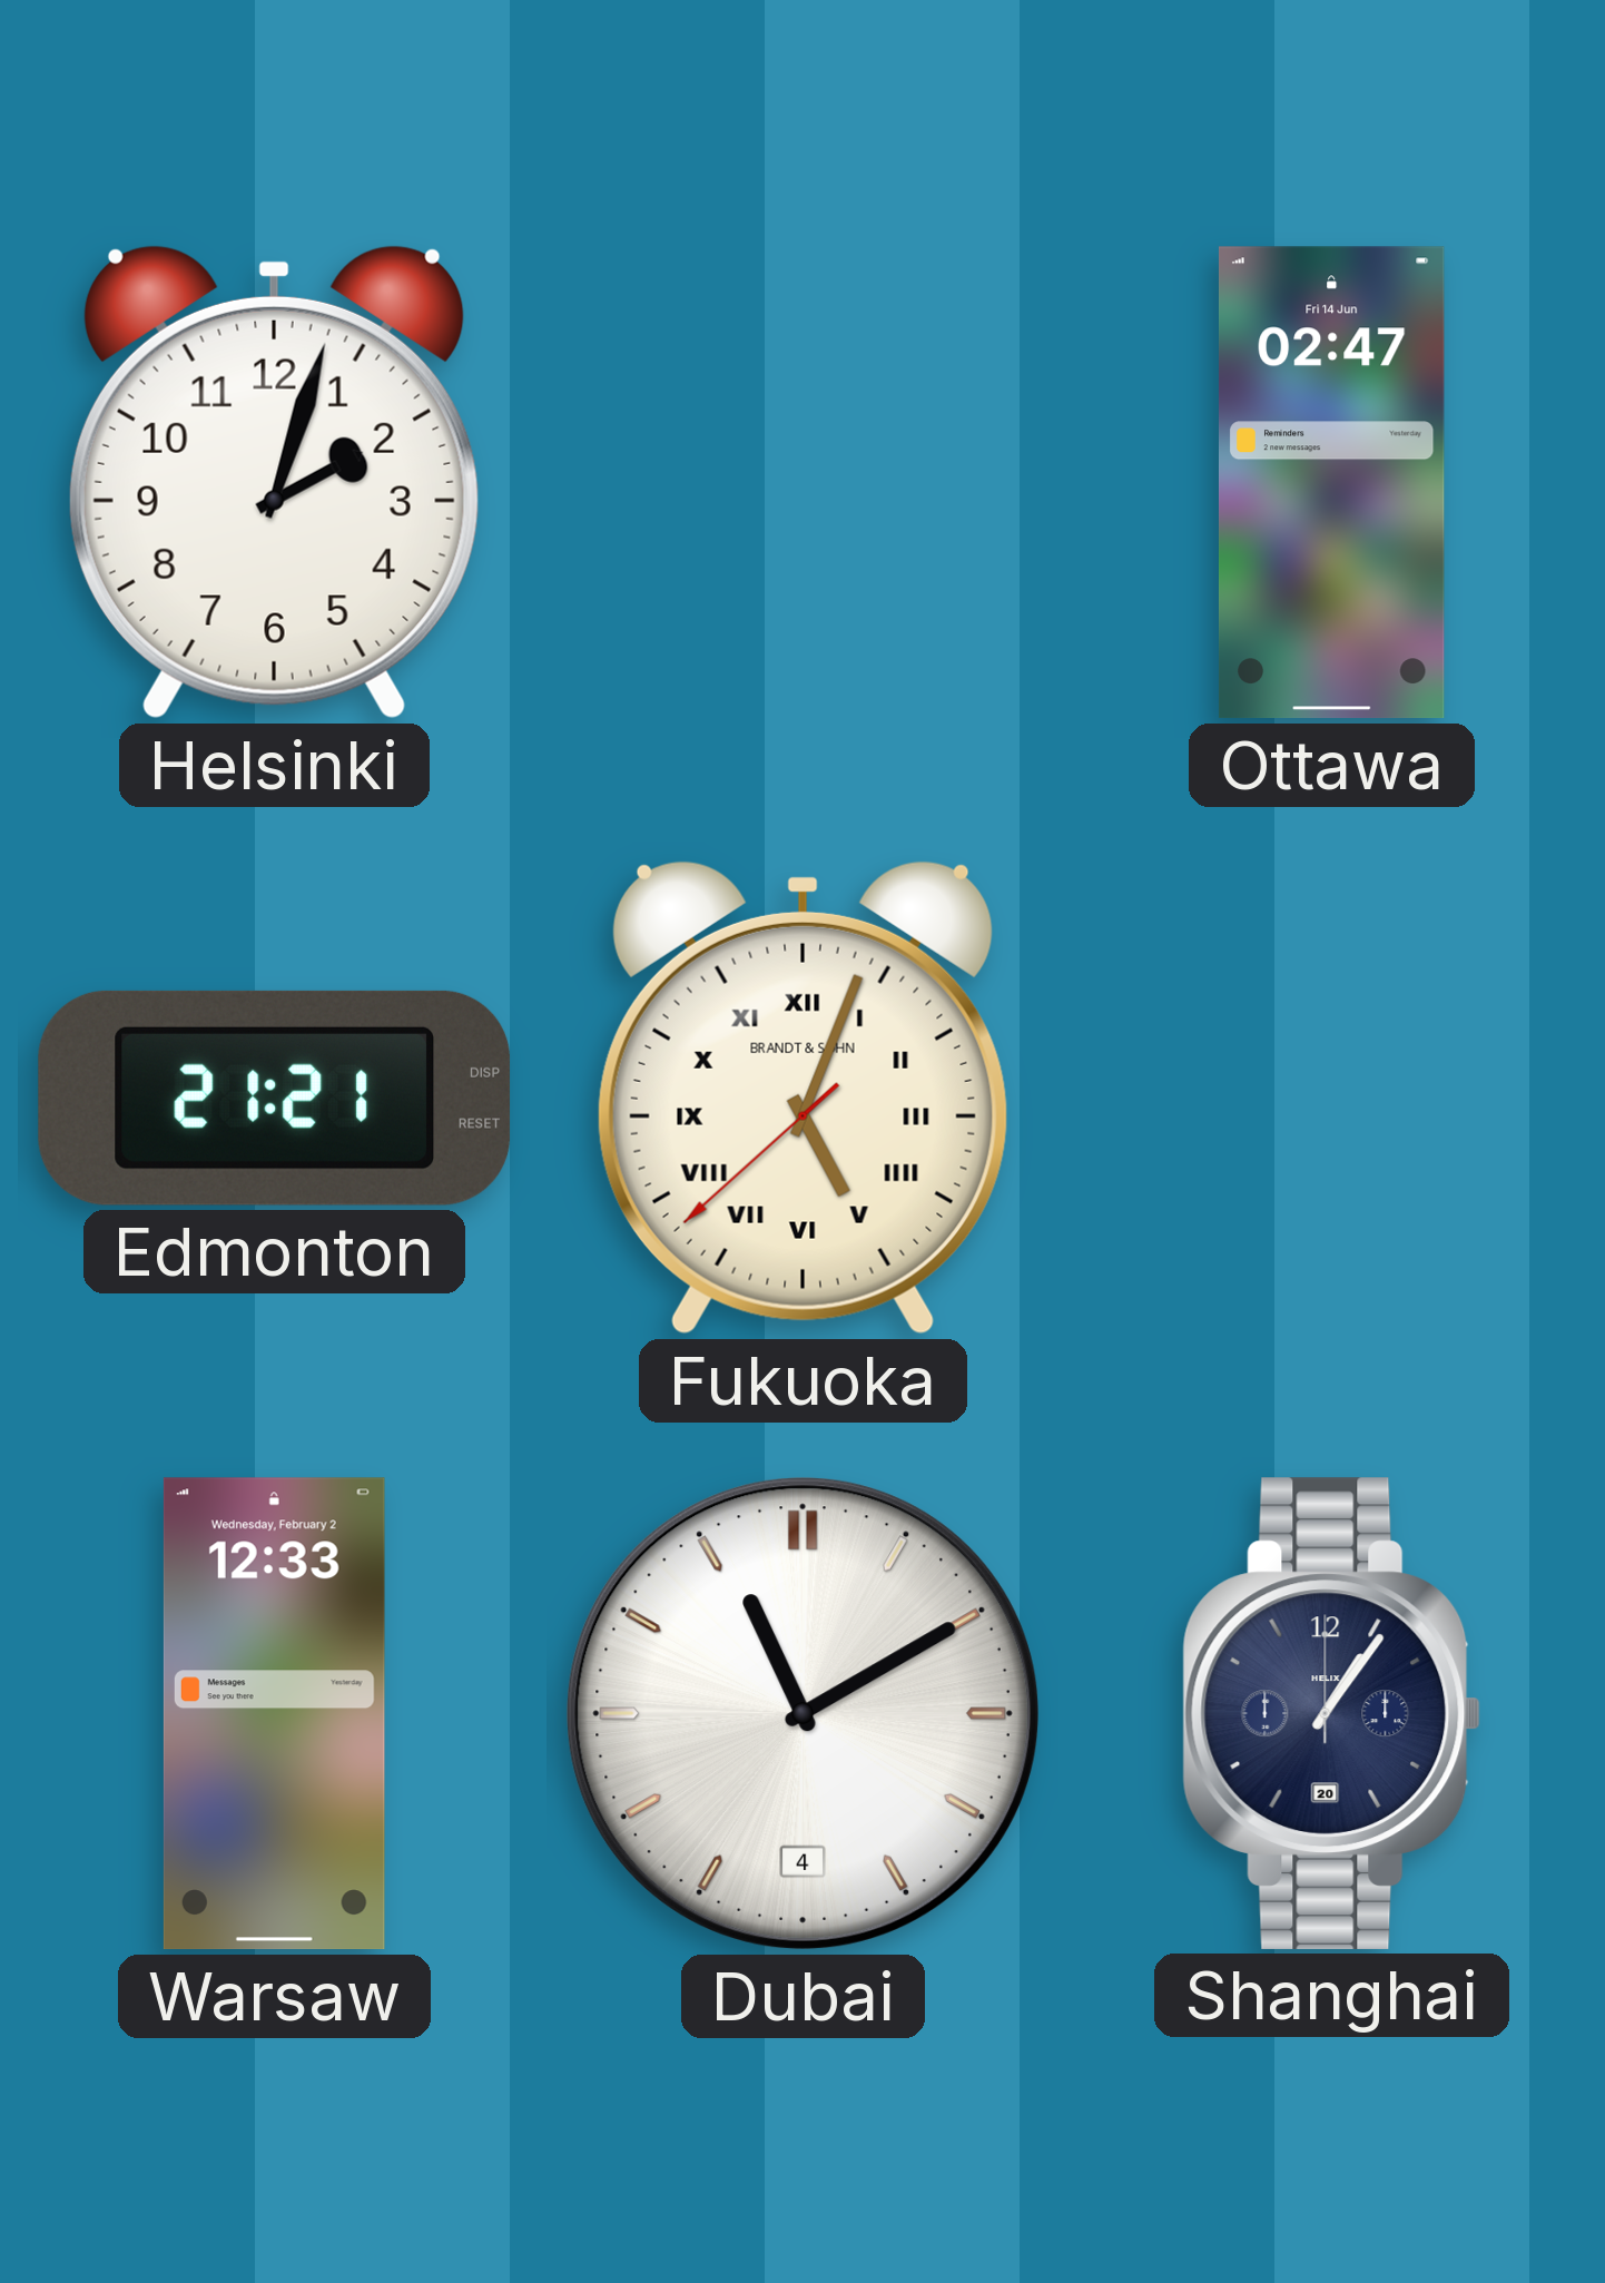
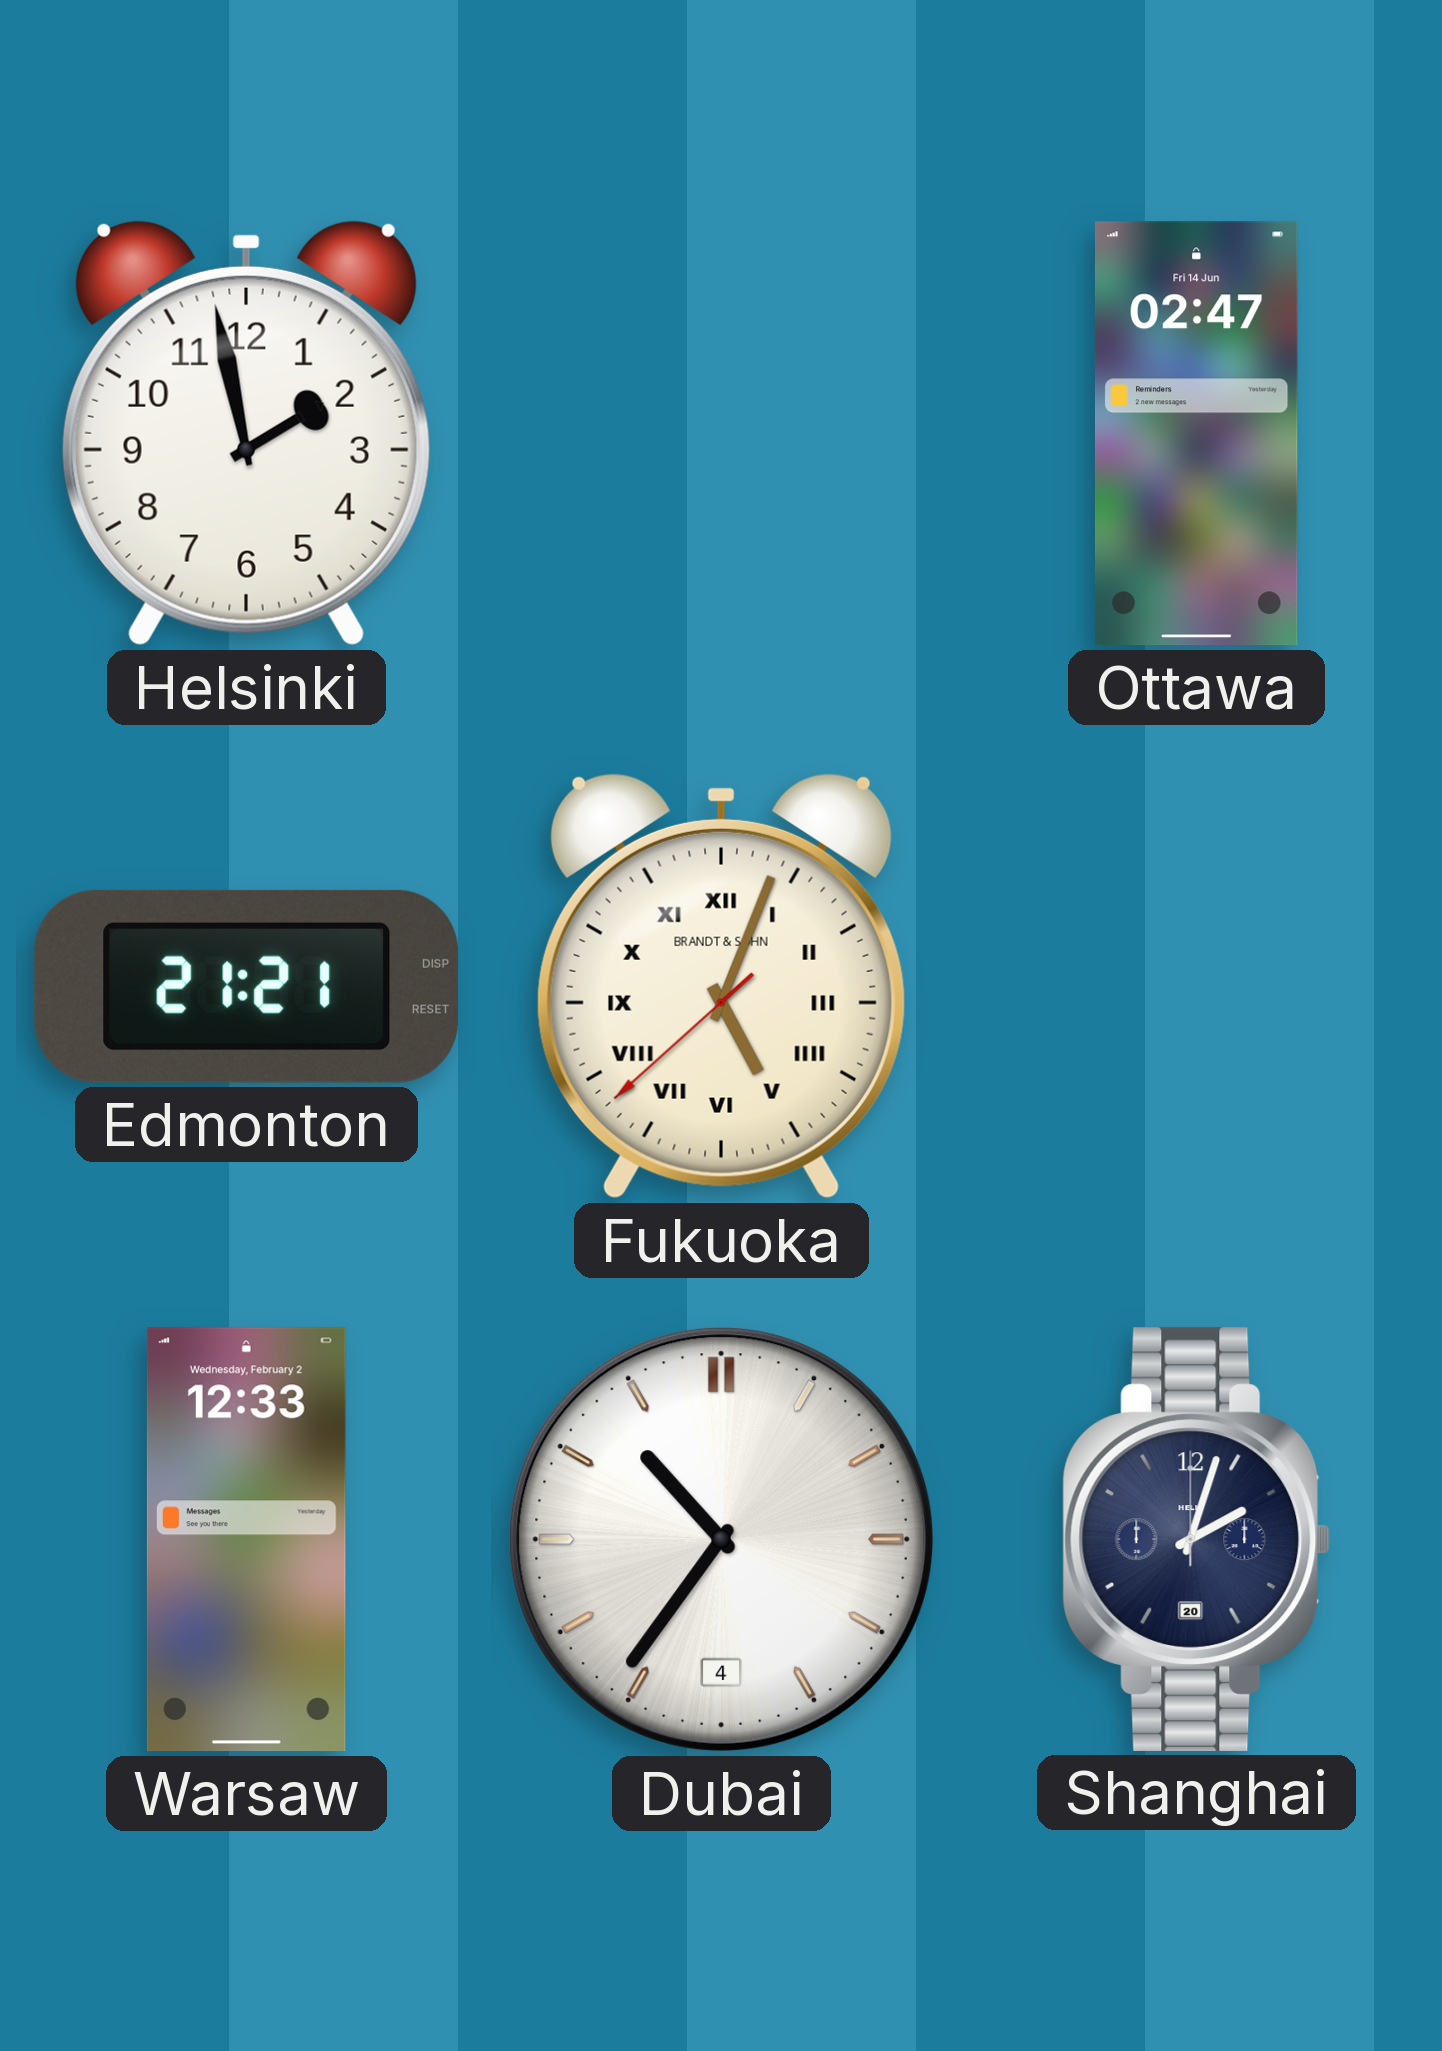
Helsinki: 2:03 -> 1:58 (246, 433)
Dubai: 11:10 -> 10:36 (721, 1539)
Shanghai: 1:06 -> 2:03 (1197, 1539)
